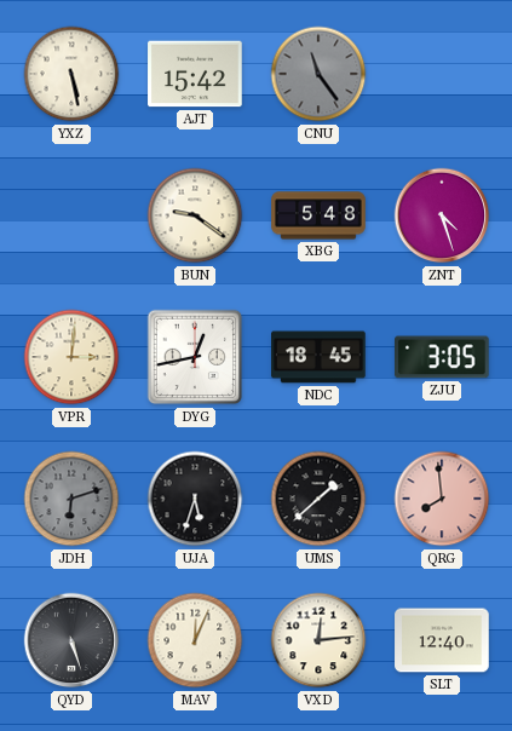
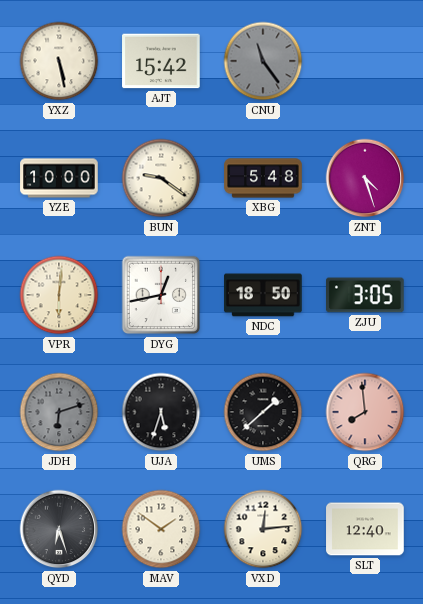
YZE: none -> 10:00 (59, 178)
VPR: 3:01 -> 6:01 (59, 295)
NDC: 18:45 -> 18:50 (263, 295)
QYD: 5:27 -> 6:27 (59, 529)
MAV: 12:04 -> 1:51 (161, 529)
